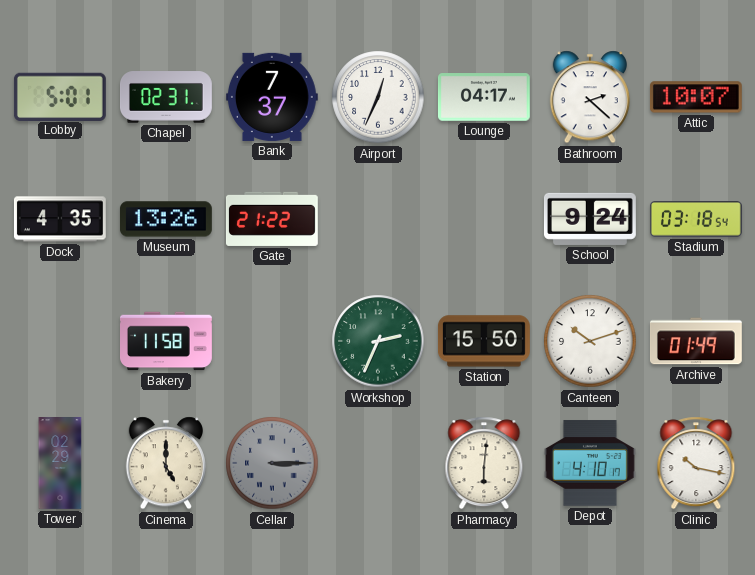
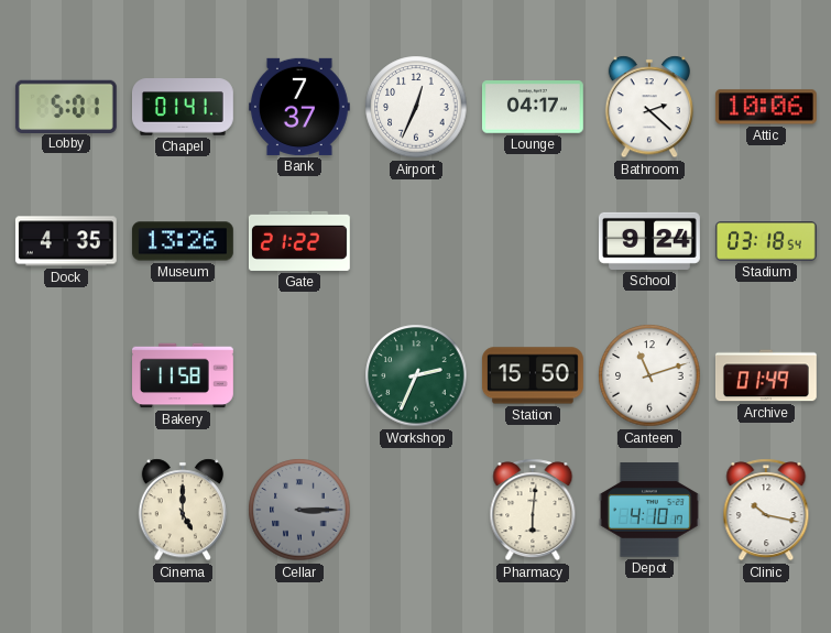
Chapel: 02:31 -> 01:41 (184, 107)
Attic: 10:07 -> 10:06 (766, 107)
Canteen: 10:12 -> 11:12 (649, 375)
Tower: 02:29 -> none (60, 464)
